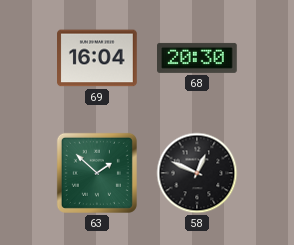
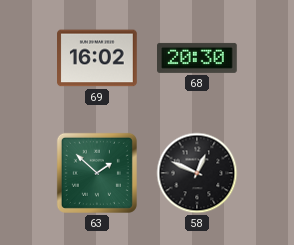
69: 16:04 -> 16:02 (98, 58)
